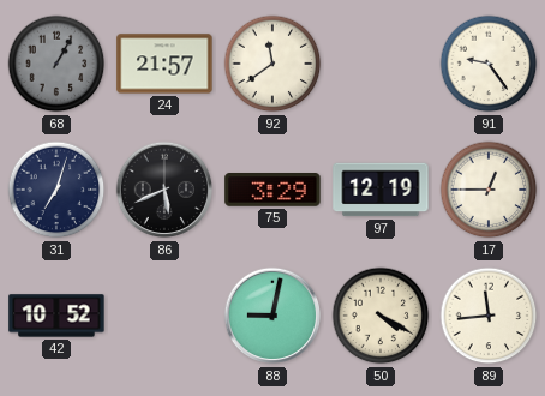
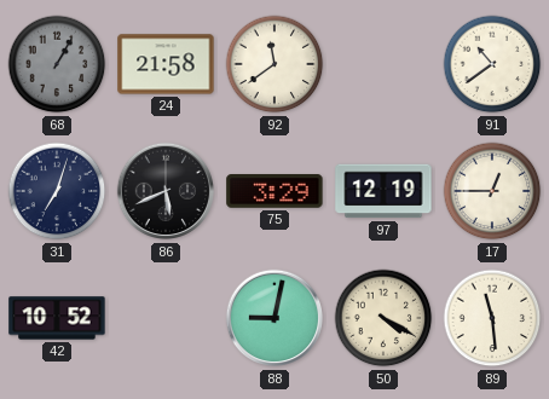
24: 21:57 -> 21:58 (166, 64)
91: 9:24 -> 10:39 (492, 64)
89: 11:44 -> 11:29 (492, 318)
